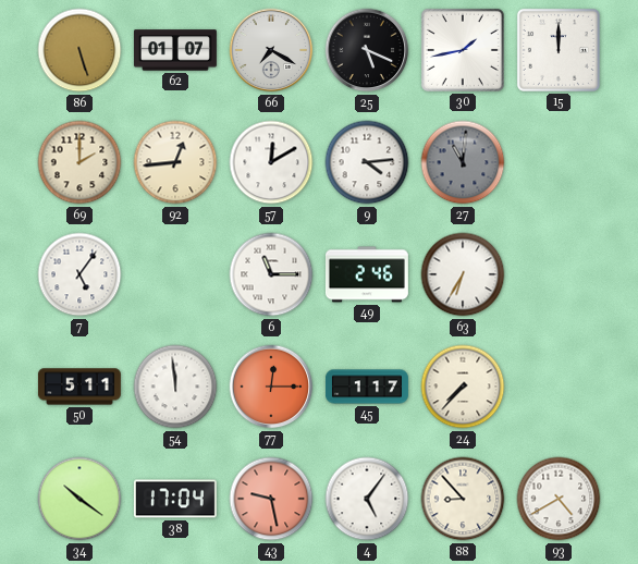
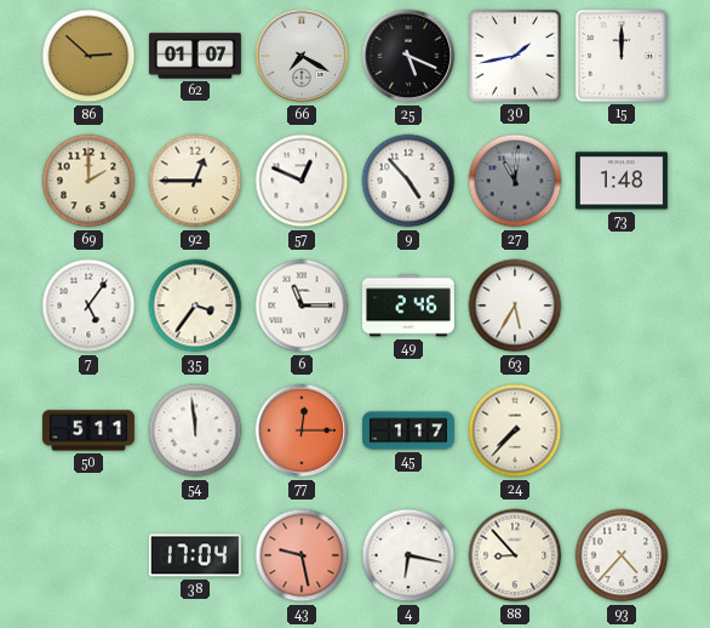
86: 5:27 -> 2:52 (88, 56)
92: 12:44 -> 12:45 (195, 181)
57: 12:10 -> 12:49 (302, 181)
9: 4:14 -> 4:53 (408, 181)
73: none -> 1:48 (622, 181)
35: none -> 3:36 (195, 306)
63: 6:35 -> 5:35 (515, 306)
34: 10:21 -> none (79, 499)
4: 5:06 -> 6:17 (408, 555)
93: 4:40 -> 4:37 (622, 555)
